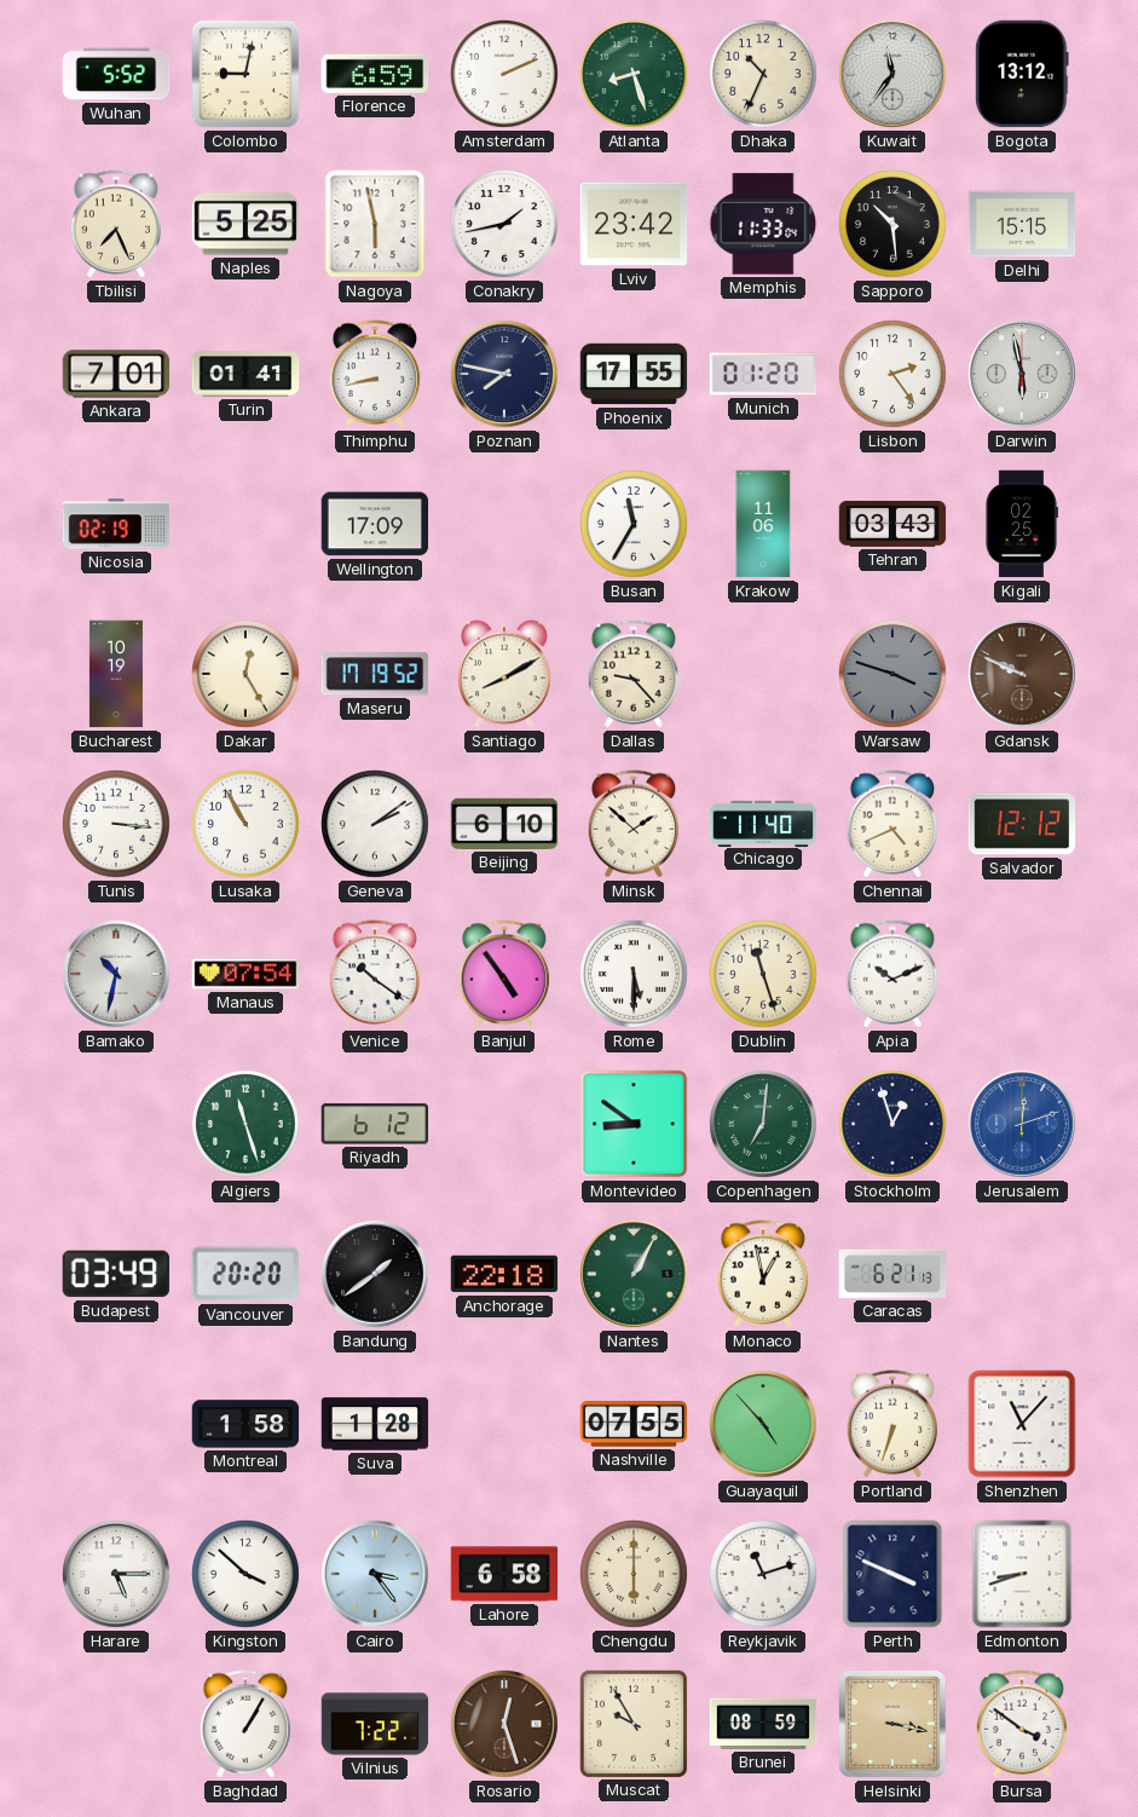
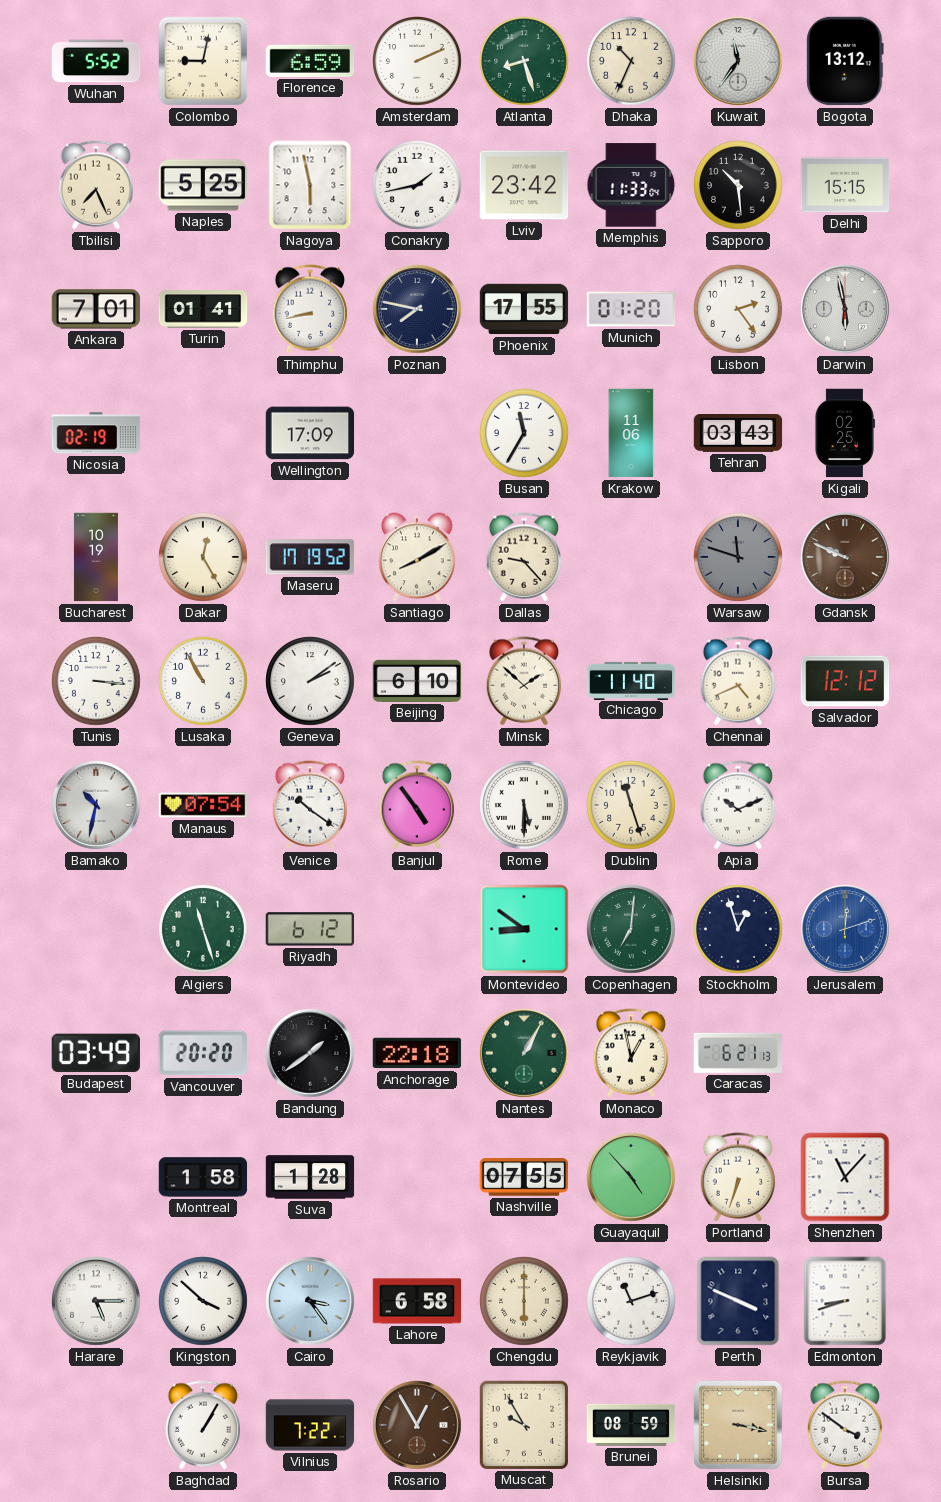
Warsaw: 3:48 -> 11:48 (738, 557)
Rosario: 12:27 -> 12:55 (417, 1425)
